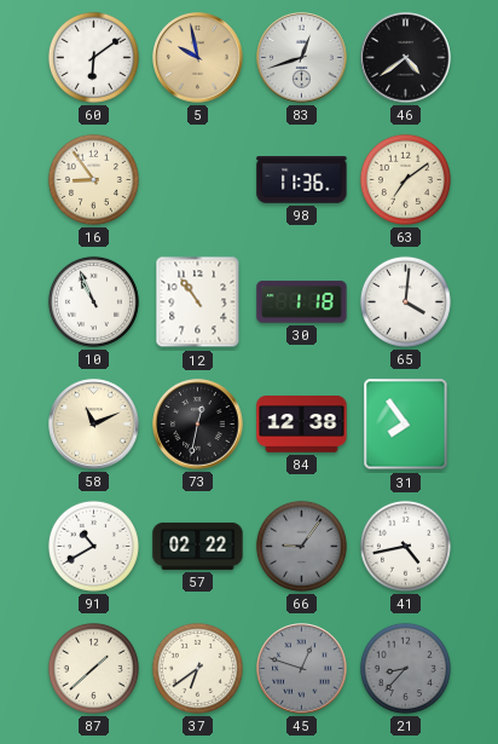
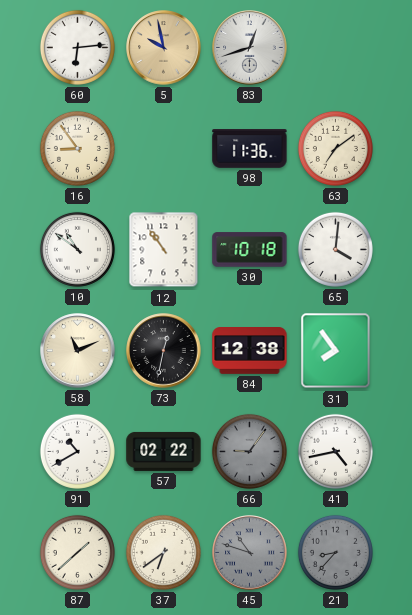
60: 6:09 -> 6:14 (77, 47)
46: 4:39 -> none (406, 58)
10: 10:56 -> 10:51 (77, 249)
30: 1:18 -> 10:18 (250, 250)
45: 12:48 -> 10:48 (250, 553)
